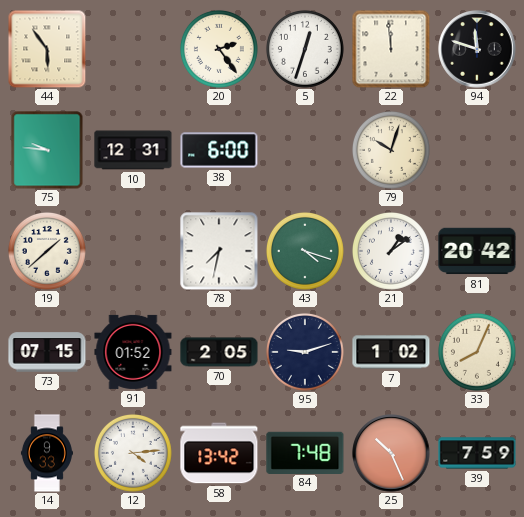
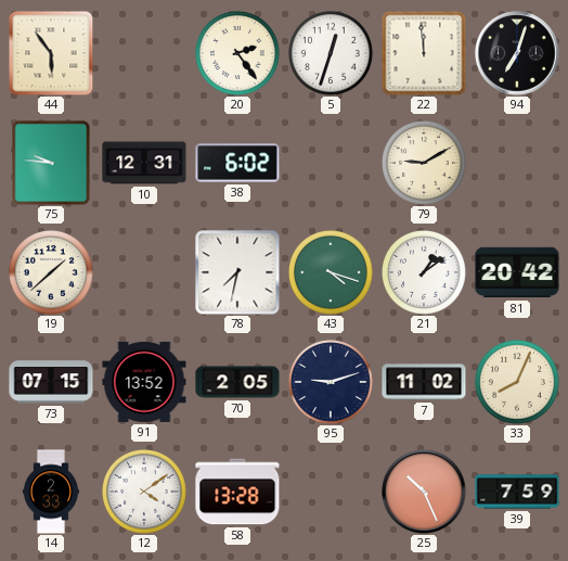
94: 11:48 -> 7:03 (517, 53)
38: 6:00 -> 6:02 (237, 163)
79: 10:03 -> 9:10 (424, 163)
91: 01:52 -> 13:52 (144, 382)
7: 1:02 -> 11:02 (424, 382)
14: 9:33 -> 2:33 (51, 492)
12: 4:14 -> 4:09 (144, 492)
58: 13:42 -> 13:28 (237, 492)
84: 7:48 -> none (305, 452)
